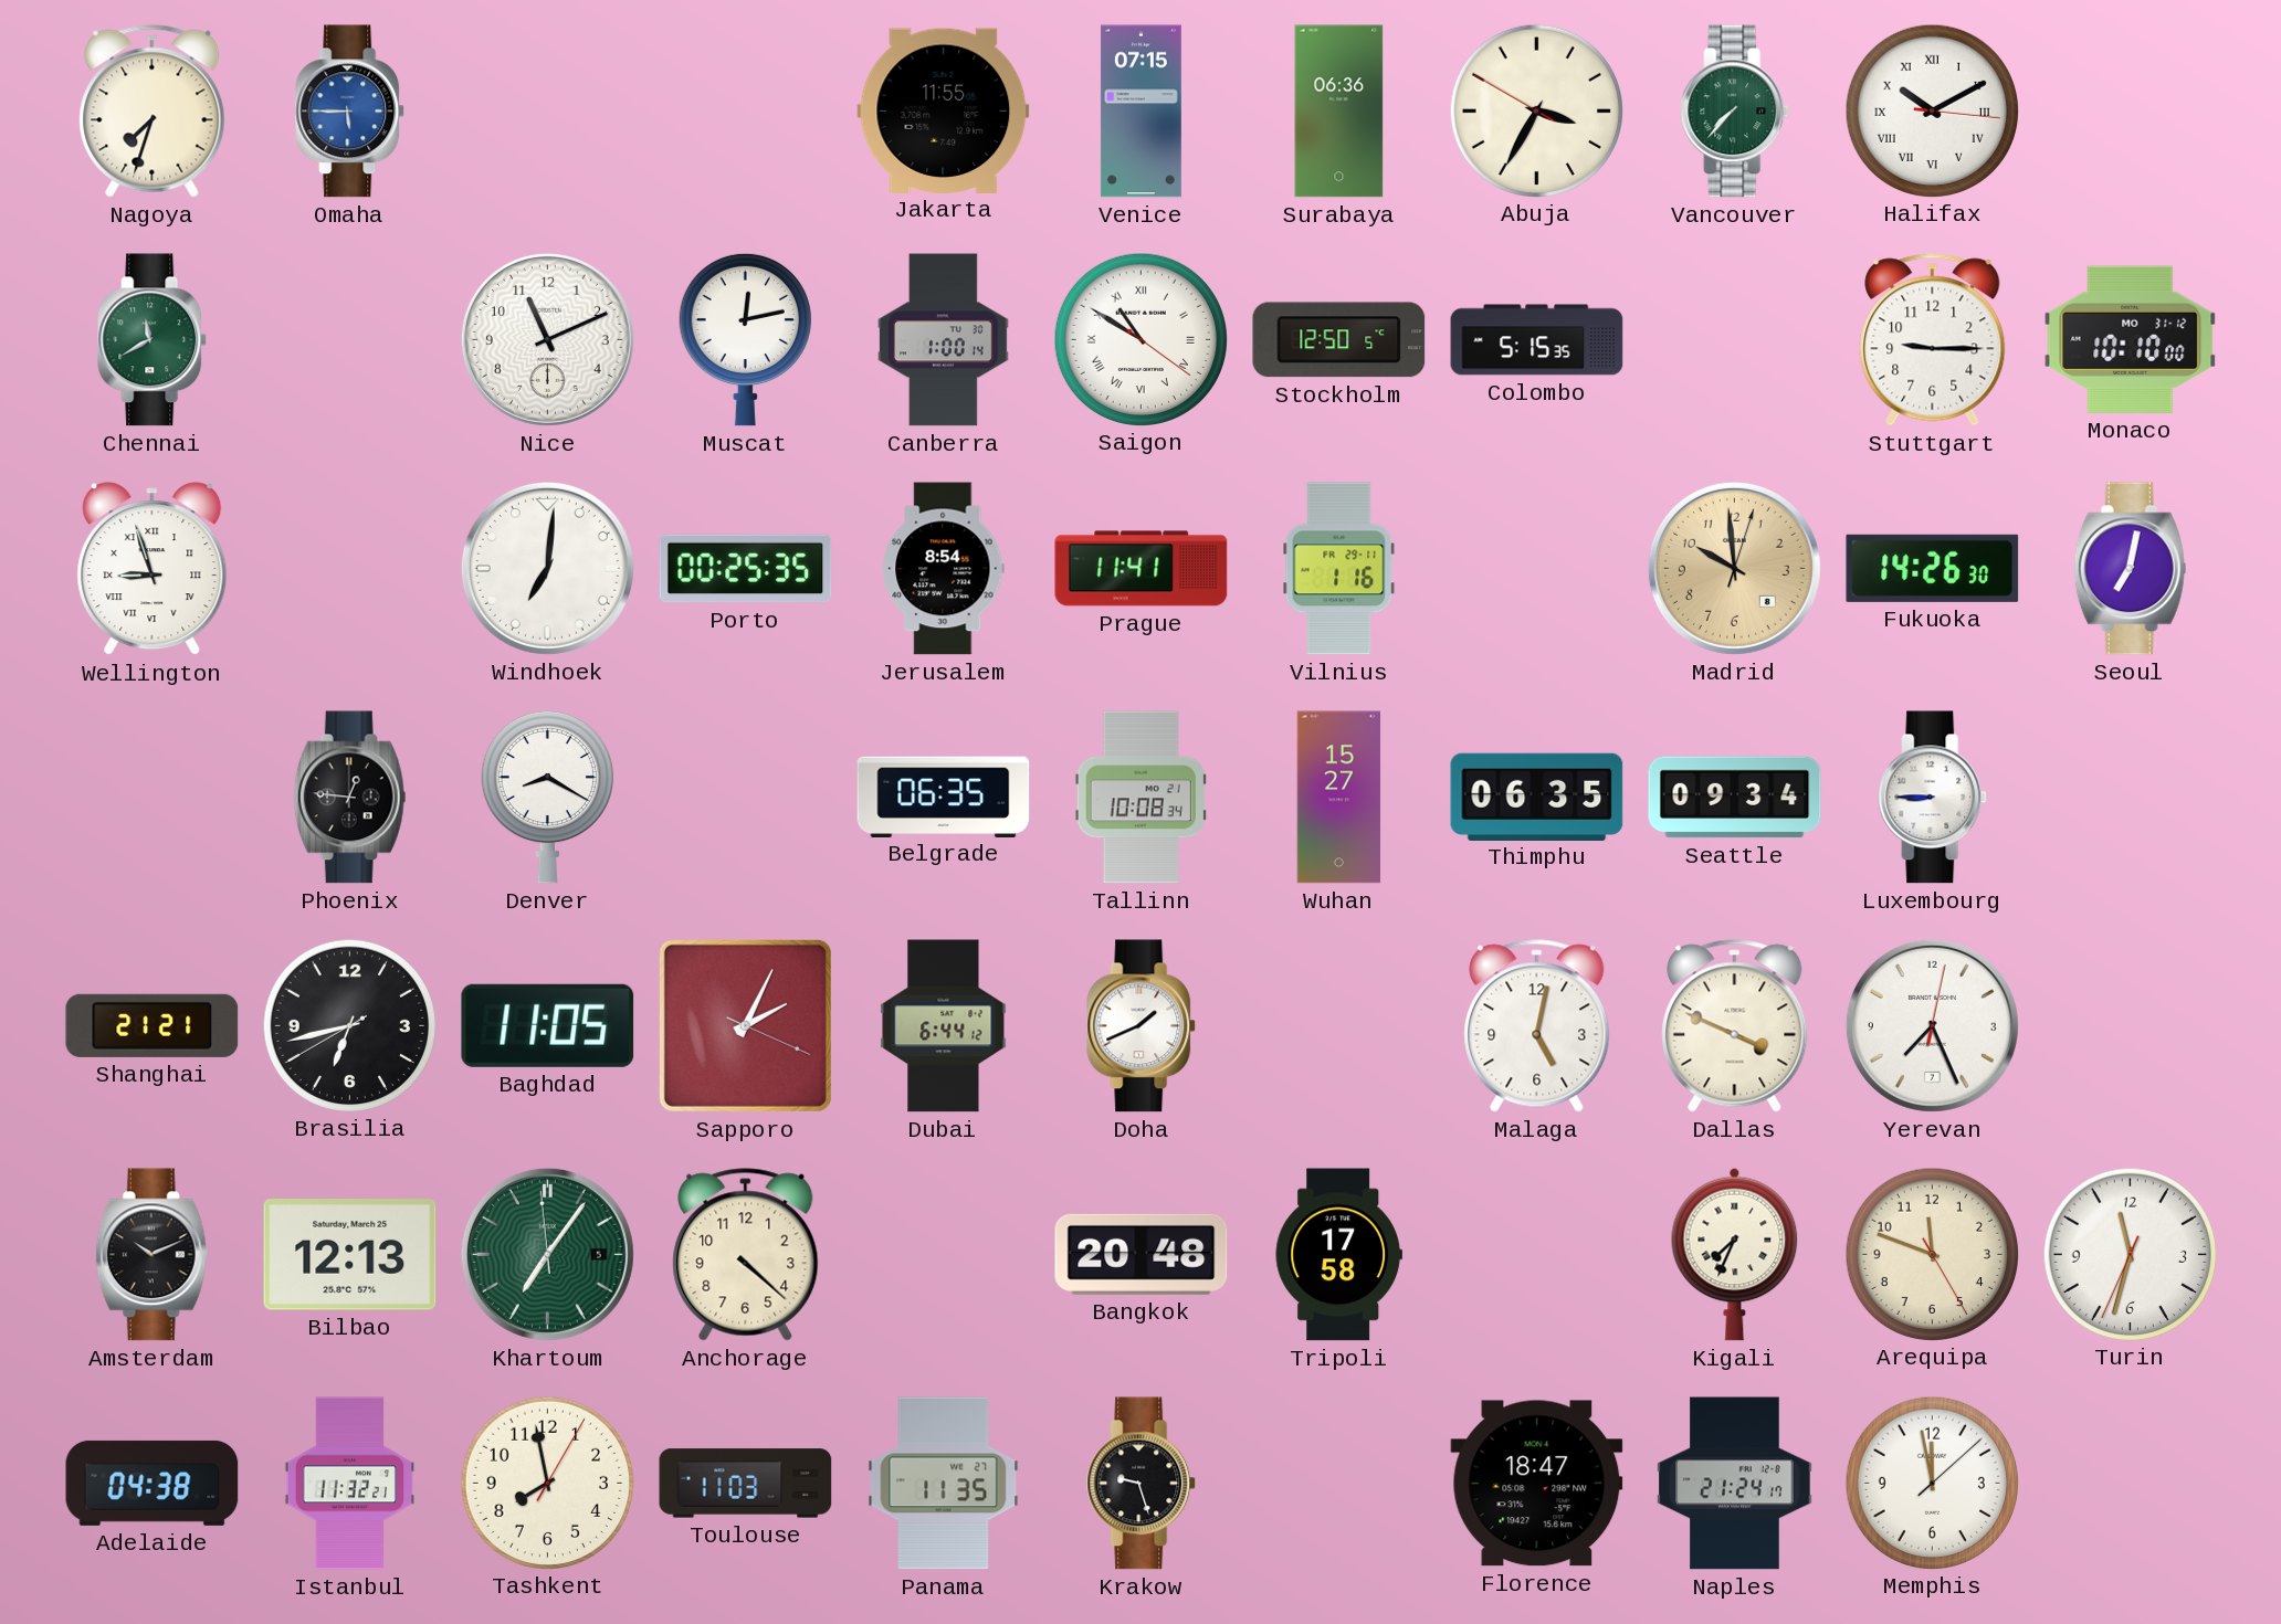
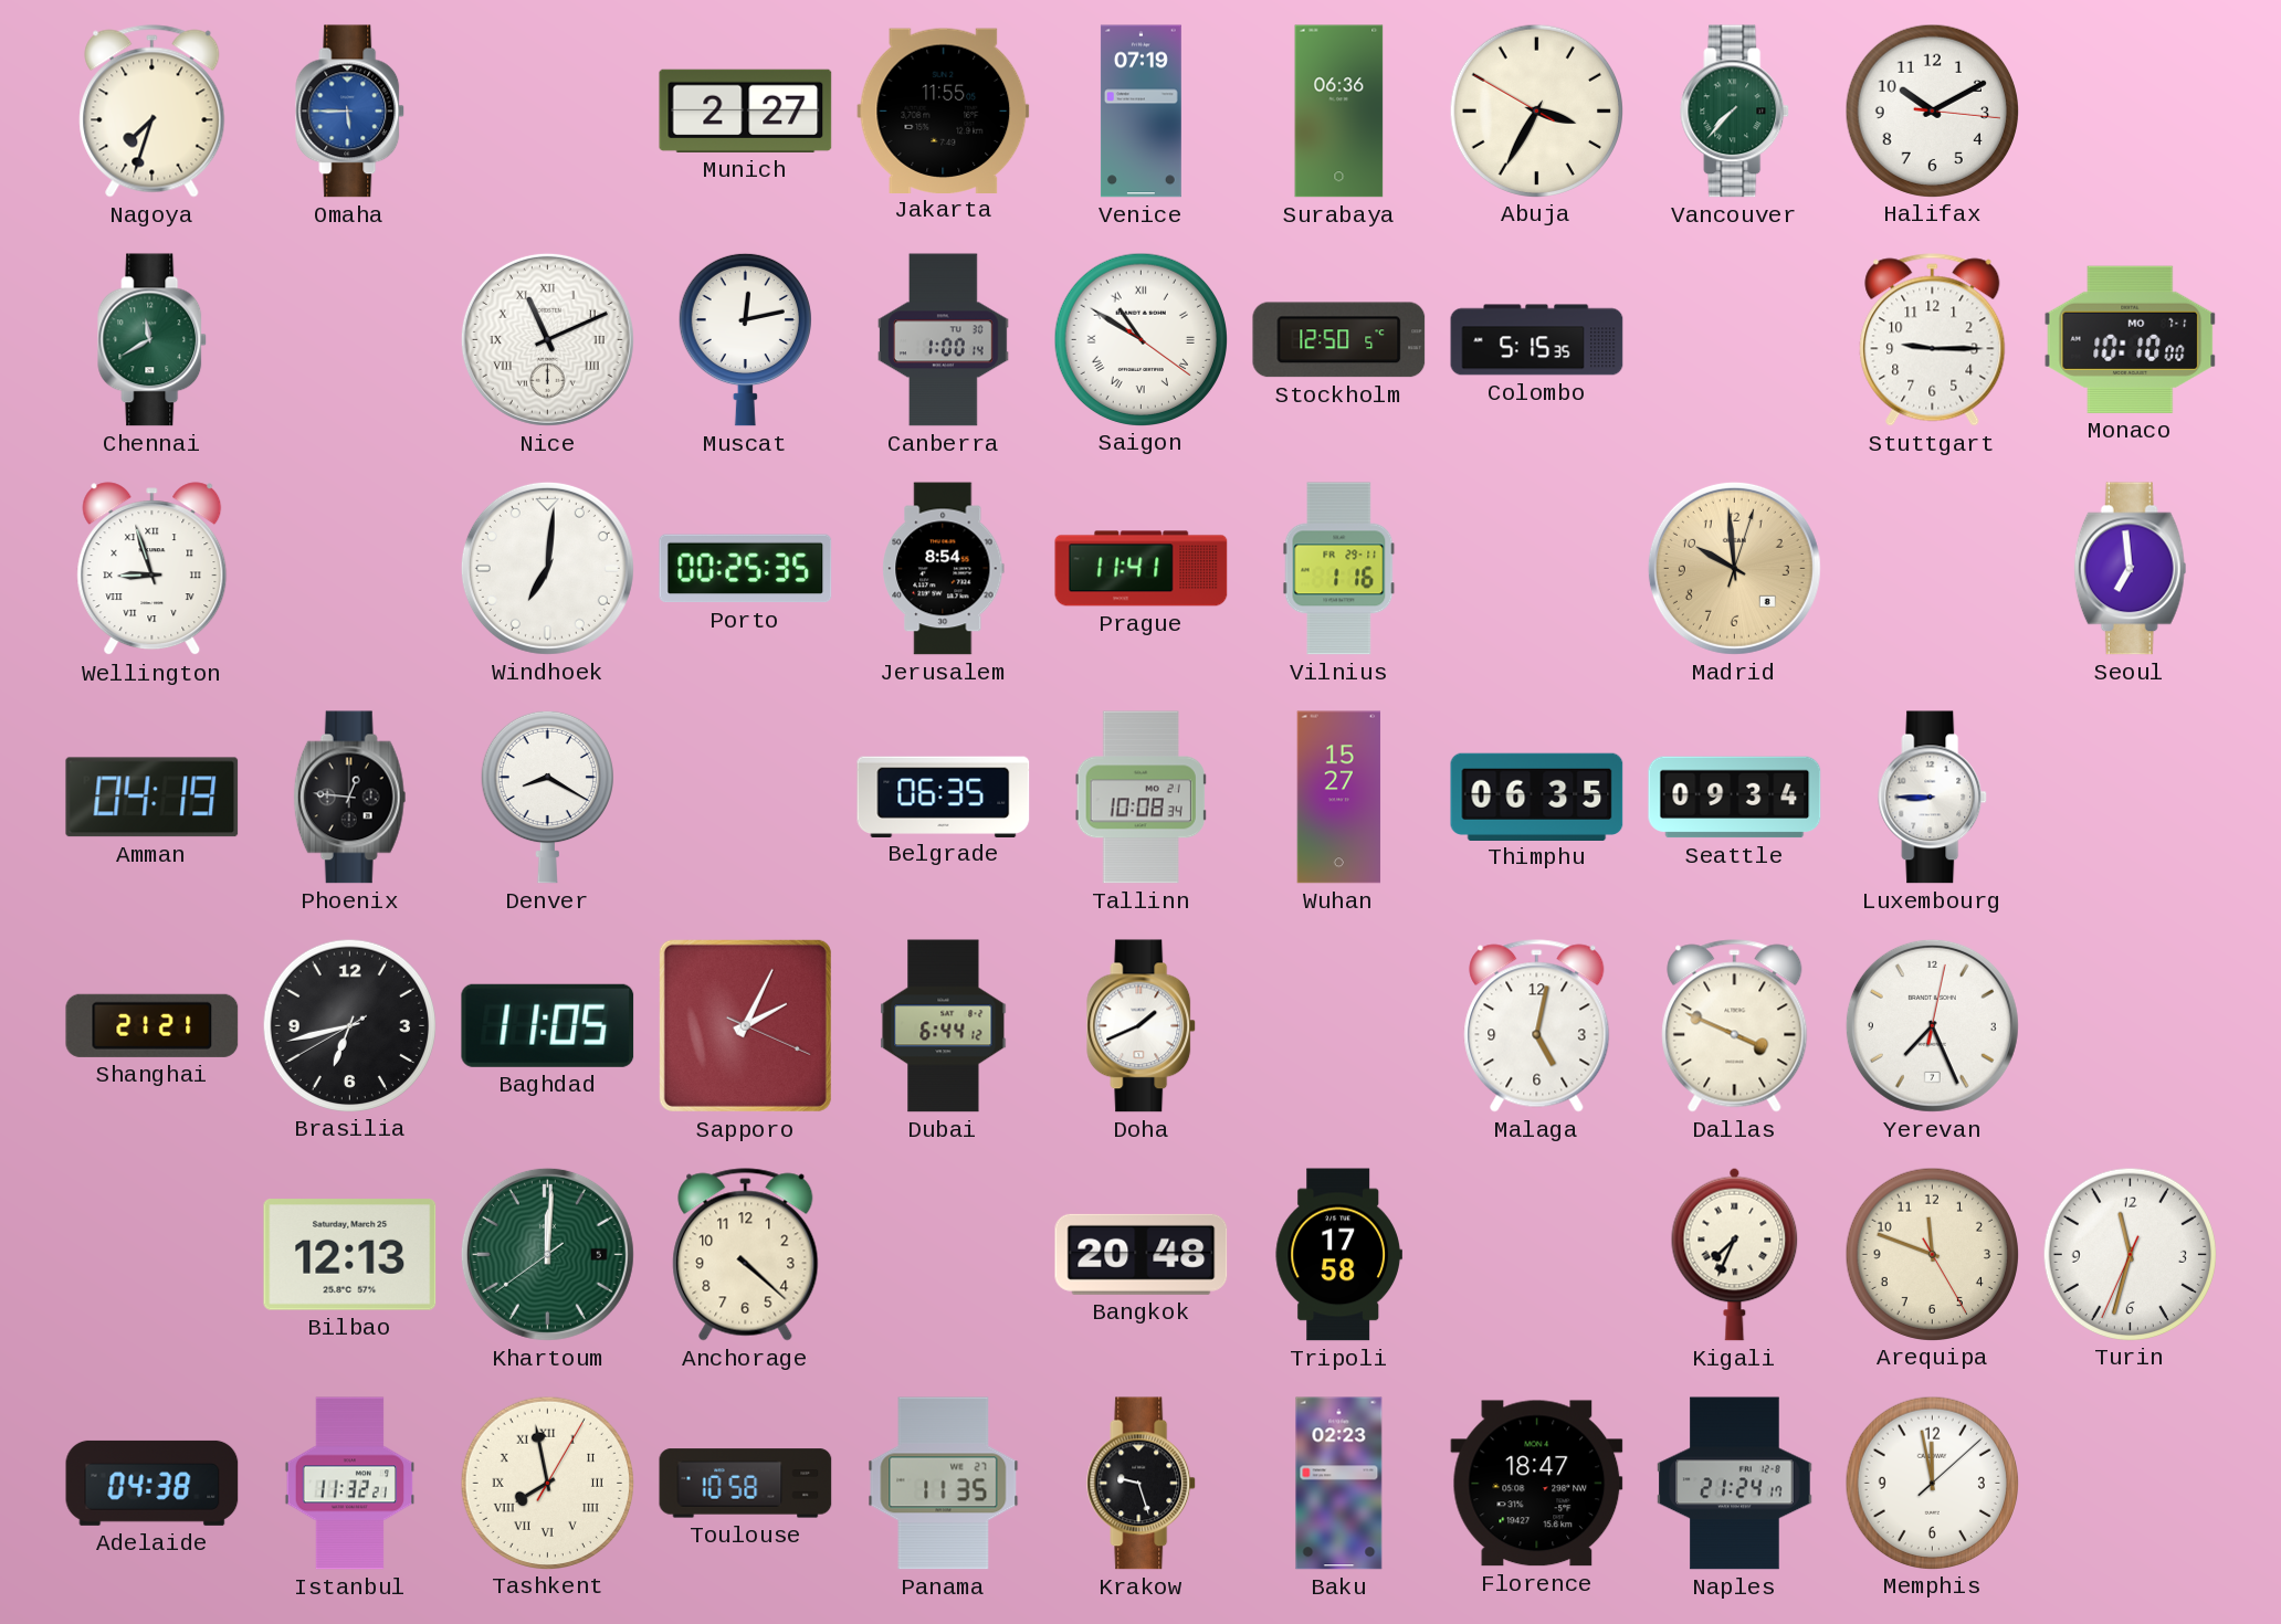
Munich: none -> 2:27 (746, 110)
Venice: 07:15 -> 07:19 (1140, 112)
Halifax numerals: Roman -> Arabic (1932, 110)
Nice numerals: Arabic -> Roman (547, 339)
Monaco date: MO 31-12 -> MO 7-1 (2131, 339)
Fukuoka: 14:26 -> none (1933, 568)
Seoul: 7:02 -> 6:59 (2131, 569)
Amman: none -> 04:19 (153, 798)
Amsterdam: 10:11 -> none (153, 1255)
Khartoum: 7:05 -> 12:00 (547, 1254)
Tashkent numerals: Arabic -> Roman (547, 1483)
Toulouse: 11:03 -> 10:58 (746, 1484)
Baku: none -> 02:23 (1339, 1484)
